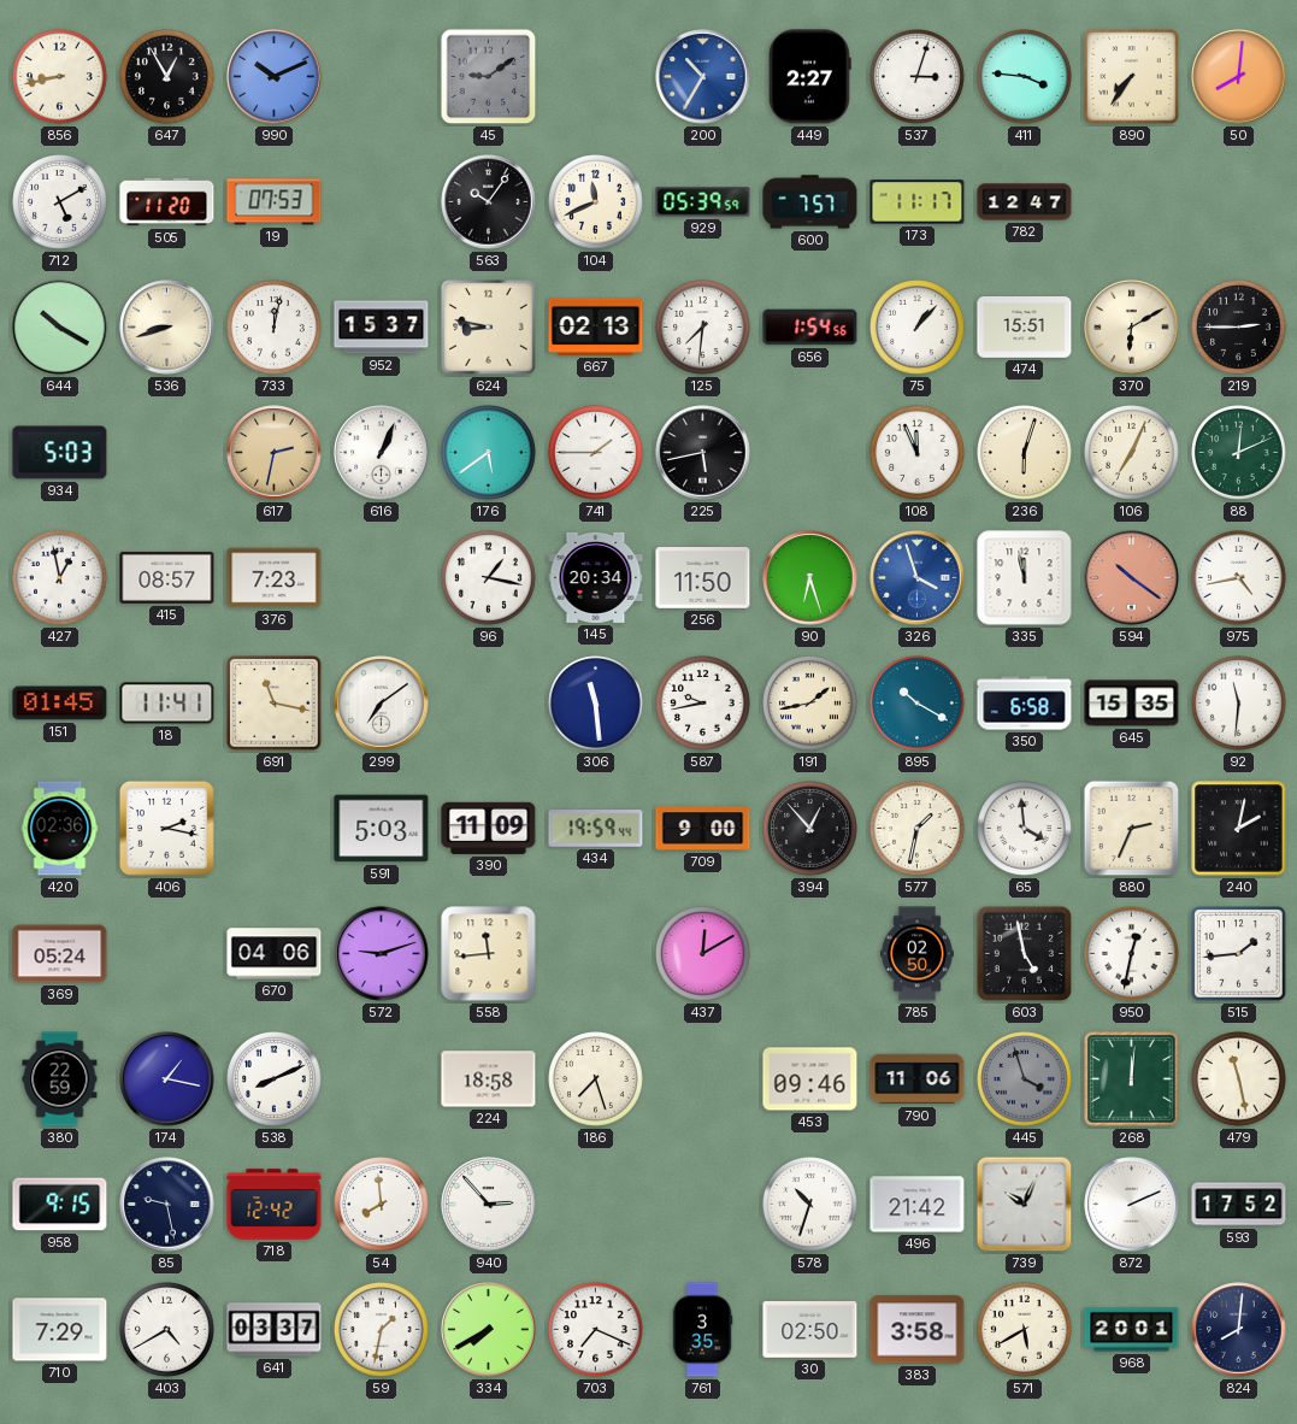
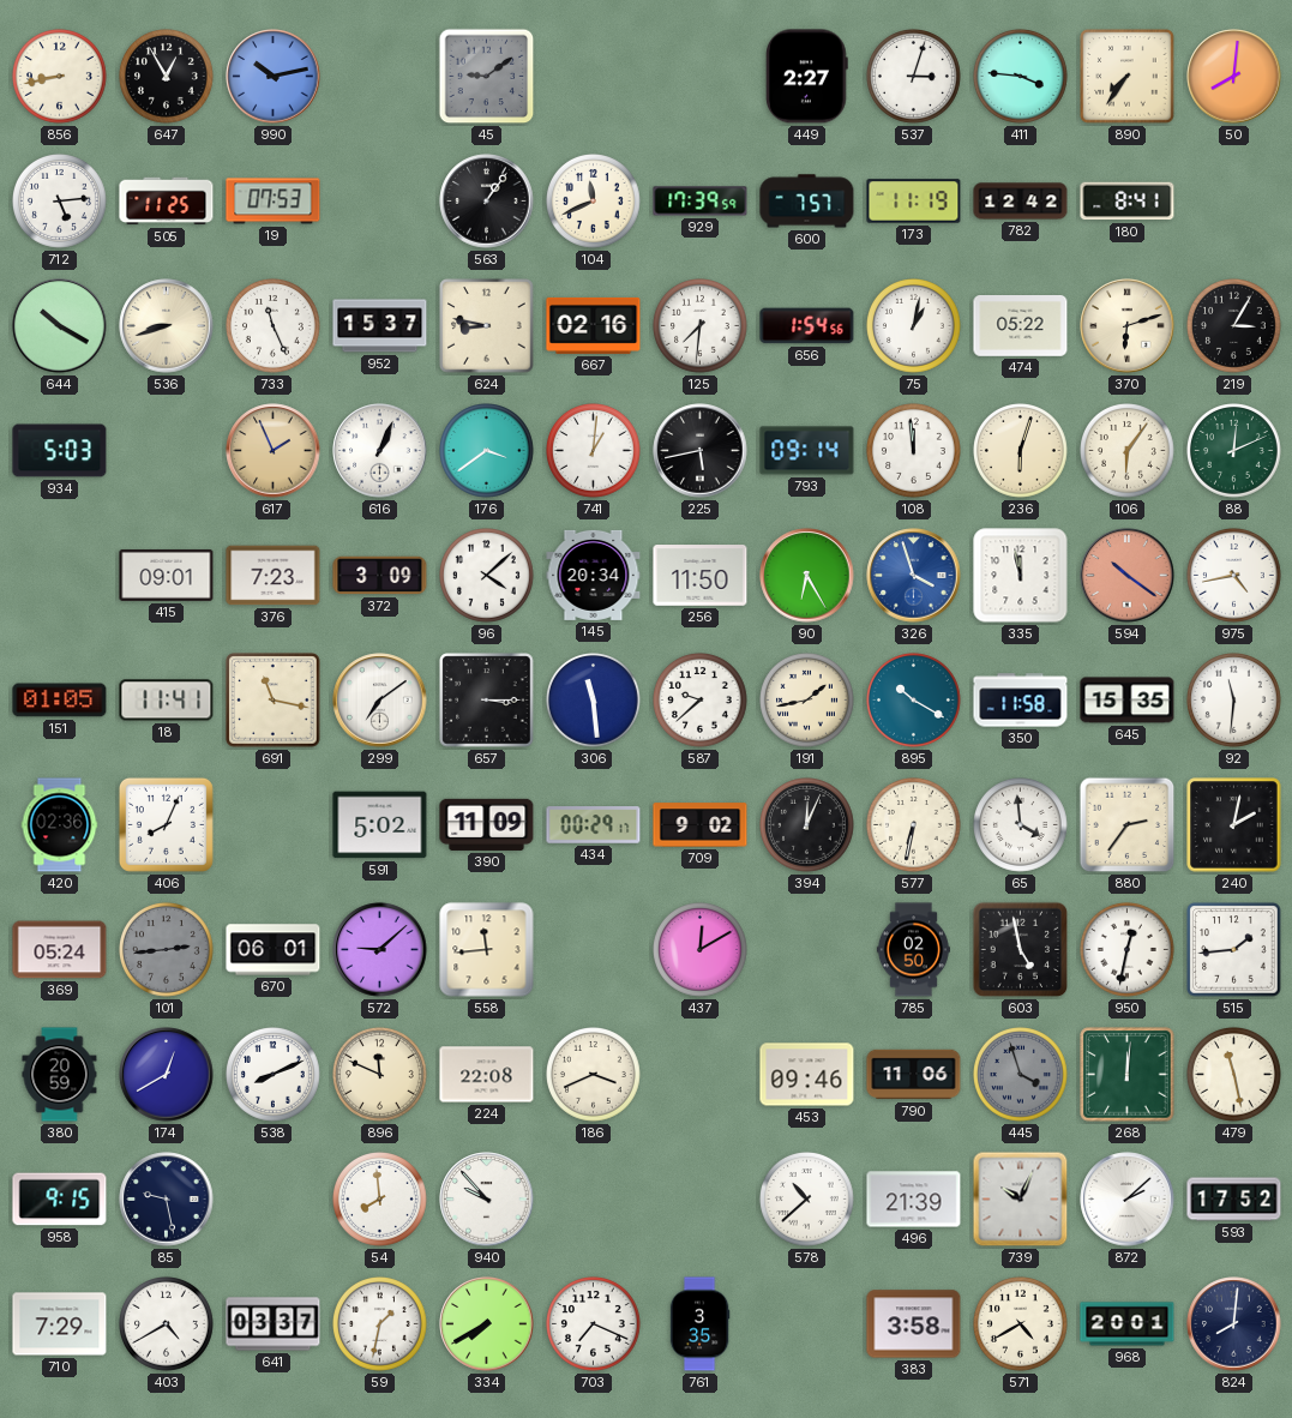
990: 10:11 -> 10:13 (274, 77)
200: 10:35 -> none (703, 77)
712: 5:10 -> 5:14 (60, 202)
505: 11:20 -> 11:25 (167, 202)
563: 10:06 -> 1:06 (487, 202)
929: 05:39 -> 17:39 (701, 202)
173: 11:17 -> 11:19 (914, 202)
782: 12:47 -> 12:42 (1021, 202)
180: none -> 8:41 (1128, 202)
733: 12:02 -> 11:26 (274, 326)
667: 02:13 -> 02:16 (594, 325)
75: 1:07 -> 1:02 (914, 326)
474: 15:51 -> 05:22 (1021, 326)
370: 6:10 -> 6:12 (1128, 326)
219: 2:45 -> 3:05 (1234, 326)
617: 2:32 -> 1:56 (274, 451)
176: 5:39 -> 3:39 (487, 451)
741: 1:45 -> 1:01 (594, 451)
793: none -> 09:14 (807, 451)
108: 11:56 -> 11:59 (914, 451)
106: 7:04 -> 6:06 (1128, 451)
427: 12:58 -> none (60, 578)
415: 08:57 -> 09:01 (167, 575)
372: none -> 3:09 (380, 576)
96: 1:17 -> 4:08 (487, 576)
90: 6:27 -> 6:25 (807, 576)
151: 01:45 -> 01:05 (60, 701)
657: none -> 3:15 (487, 701)
587: 9:43 -> 9:38 (701, 701)
350: 6:58 -> 11:58 (1021, 701)
406: 2:17 -> 8:04 (166, 824)
591: 5:03 -> 5:02 (380, 825)
434: 19:59 -> 00:29 (594, 825)
709: 9:00 -> 9:02 (701, 825)
394: 12:53 -> 12:04 (807, 825)
577: 1:32 -> 6:32 (914, 825)
880: 2:34 -> 2:36 (1128, 825)
101: none -> 2:44 (167, 950)
670: 04:06 -> 06:01 (274, 950)
572: 9:12 -> 9:08 (380, 950)
380: 22:59 -> 20:59 (60, 1075)
174: 1:17 -> 12:40 (167, 1075)
896: none -> 11:49 (380, 1075)
224: 18:58 -> 22:08 (487, 1075)
186: 7:27 -> 3:41 (594, 1075)
718: 12:42 -> none (275, 1205)
940: 2:53 -> 9:53 (487, 1200)
578: 10:33 -> 10:38 (807, 1200)
496: 21:42 -> 21:39 (914, 1200)
872: 2:11 -> 2:08 (1128, 1200)
30: 02:50 -> none (810, 1330)
571: 5:40 -> 4:40 (1021, 1324)
